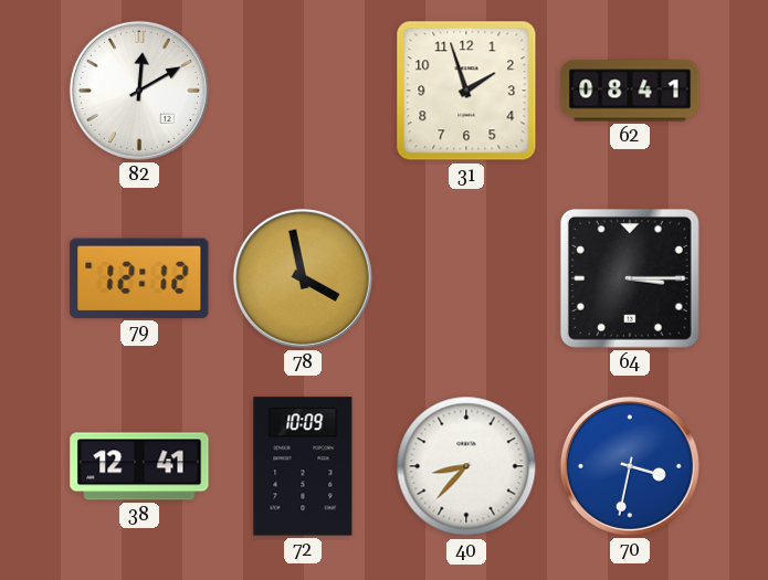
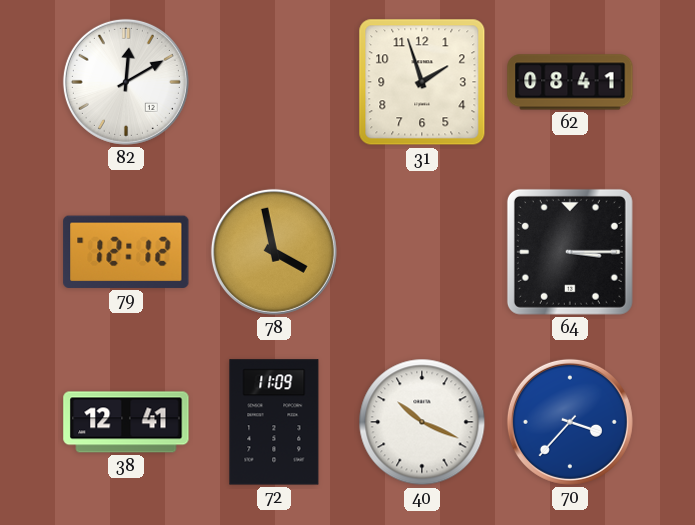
72: 10:09 -> 11:09 (274, 422)
40: 8:37 -> 10:19 (422, 422)
70: 3:32 -> 3:37 (570, 422)
